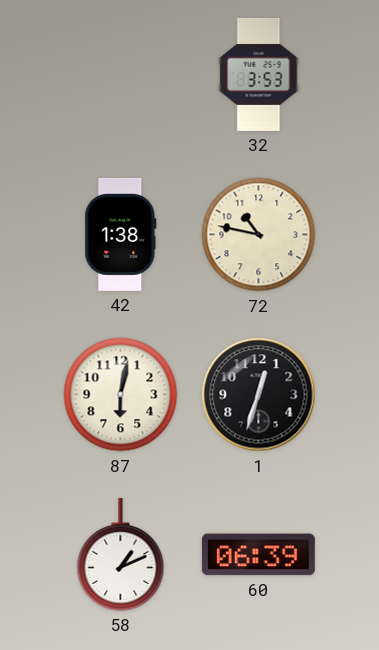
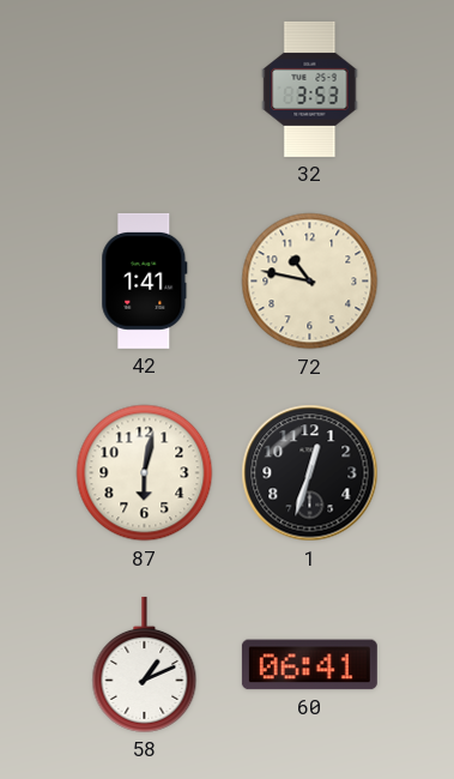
42: 1:38 -> 1:41 (145, 280)
60: 06:39 -> 06:41 (309, 665)
